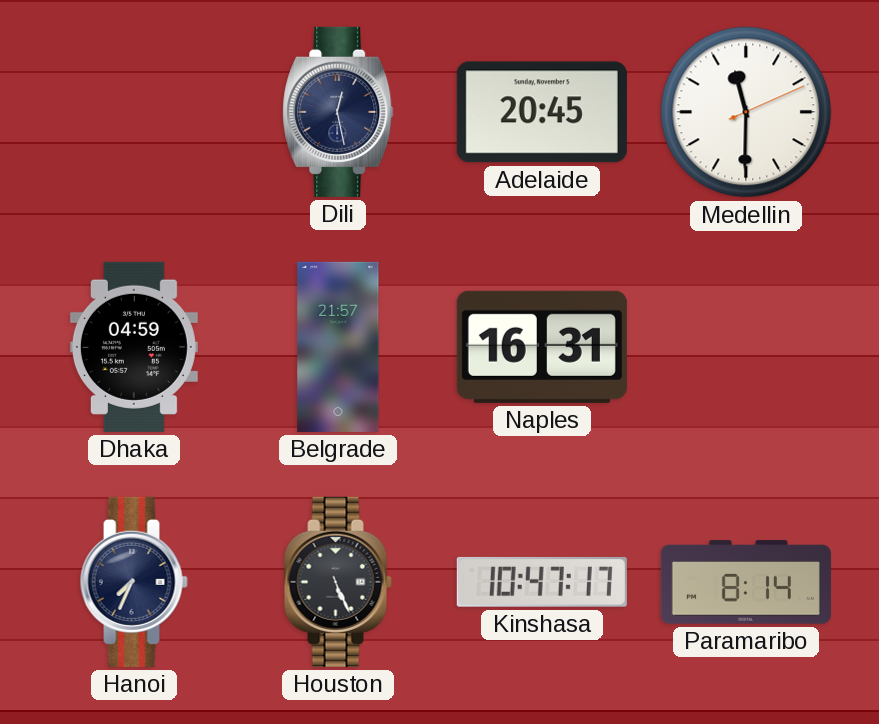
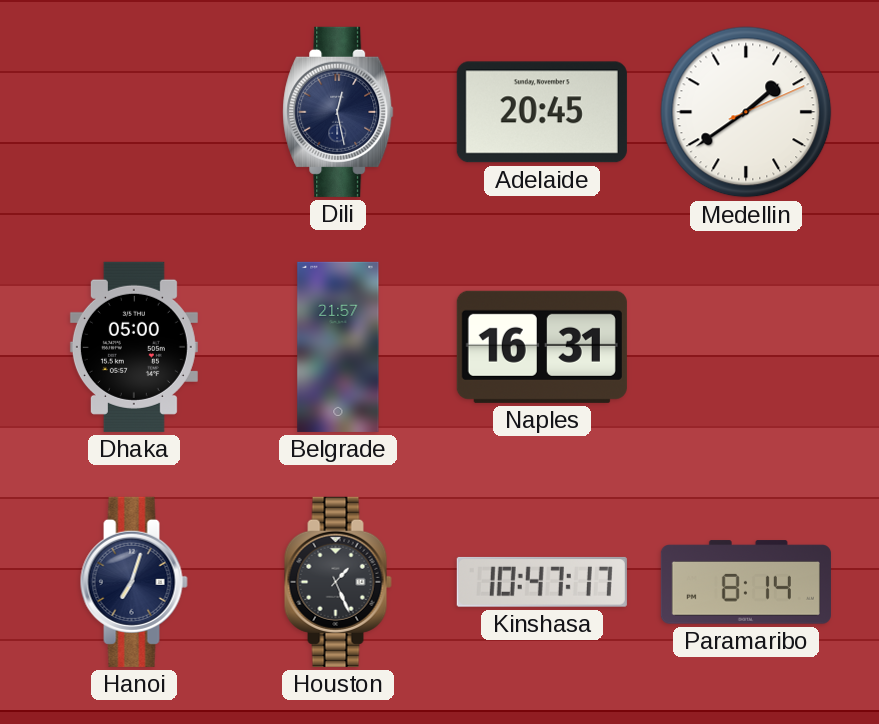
Medellin: 11:30 -> 1:39 (746, 112)
Dhaka: 04:59 -> 05:00 (134, 347)
Hanoi: 7:34 -> 7:03 (134, 582)
Houston: 5:26 -> 1:26 (338, 582)
